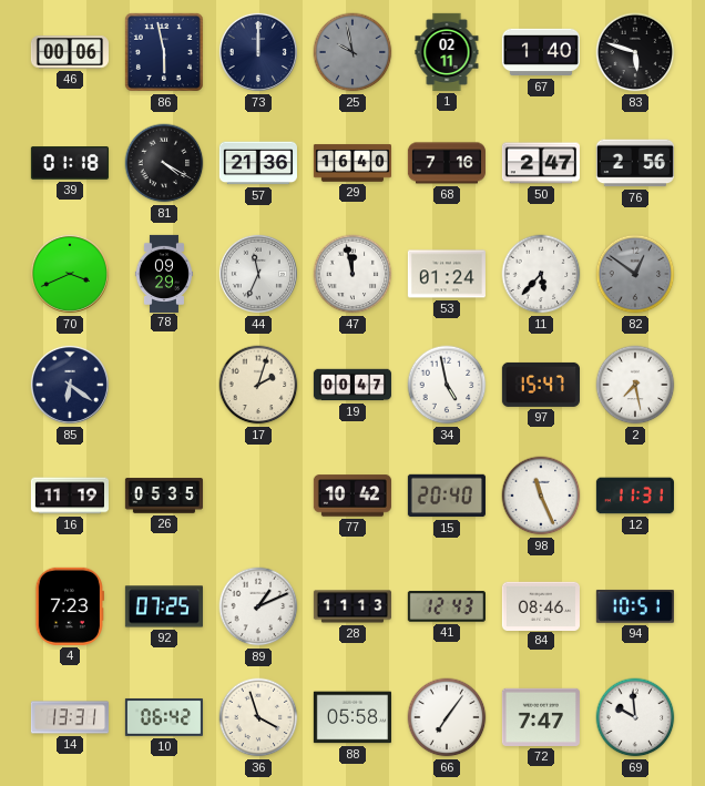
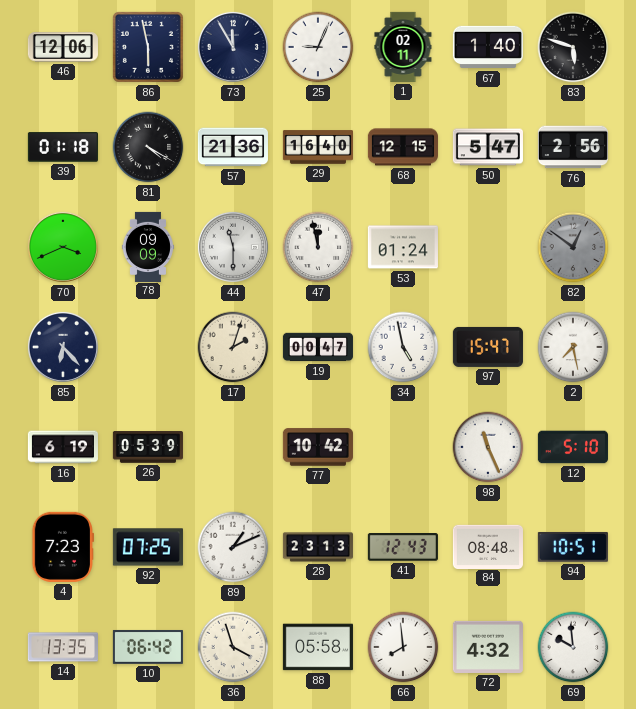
46: 00:06 -> 12:06 (63, 47)
73: 12:00 -> 11:55 (233, 47)
25: 9:58 -> 9:04 (318, 47)
25 dial: grey -> white (318, 47)
68: 7:16 -> 12:15 (403, 147)
50: 2:47 -> 5:47 (488, 147)
78: 09:29 -> 09:09 (148, 246)
44: 11:34 -> 11:30 (233, 247)
11: 5:37 -> none (541, 274)
85: 6:21 -> 6:23 (63, 347)
16: 11:19 -> 6:19 (63, 447)
26: 05:35 -> 05:39 (148, 447)
15: 20:40 -> none (447, 496)
12: 11:31 -> 5:10 (573, 447)
28: 11:13 -> 23:13 (318, 547)
84: 08:46 -> 08:48 (488, 546)
14: 13:31 -> 13:35 (63, 647)
66: 7:06 -> 7:59 (403, 647)
72: 7:47 -> 4:32 (488, 647)
